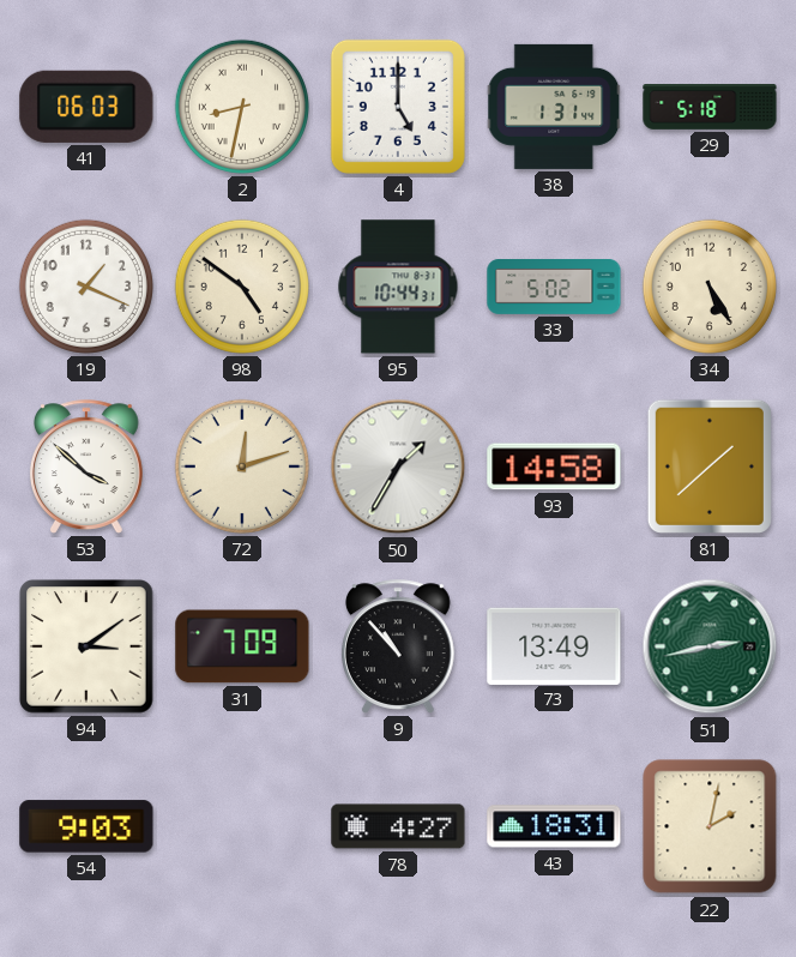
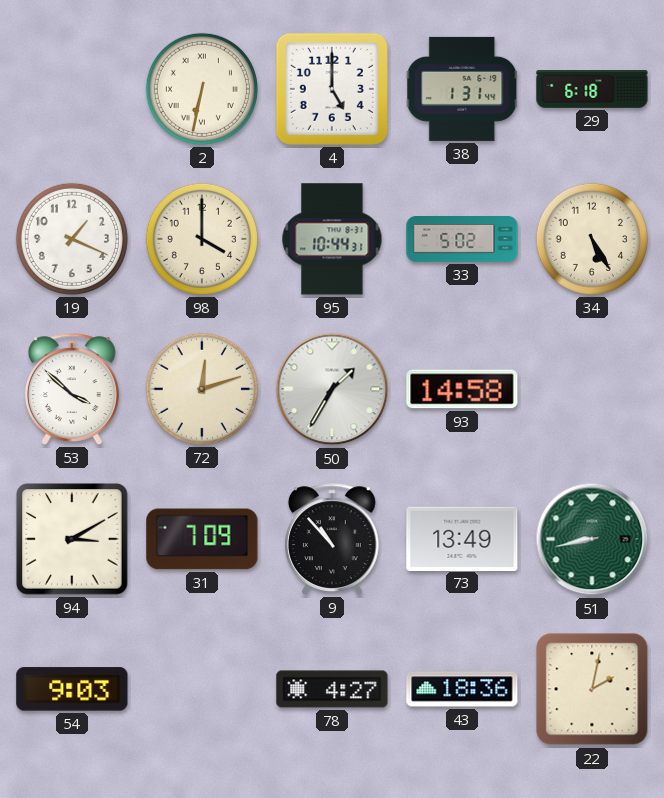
41: 06:03 -> none (86, 107)
2: 8:32 -> 6:32 (202, 89)
29: 5:18 -> 6:18 (592, 90)
98: 4:51 -> 4:00 (202, 239)
81: 1:38 -> none (710, 467)
94: 3:09 -> 3:10 (72, 539)
51: 2:43 -> 8:43 (592, 539)
43: 18:31 -> 18:36 (462, 689)
